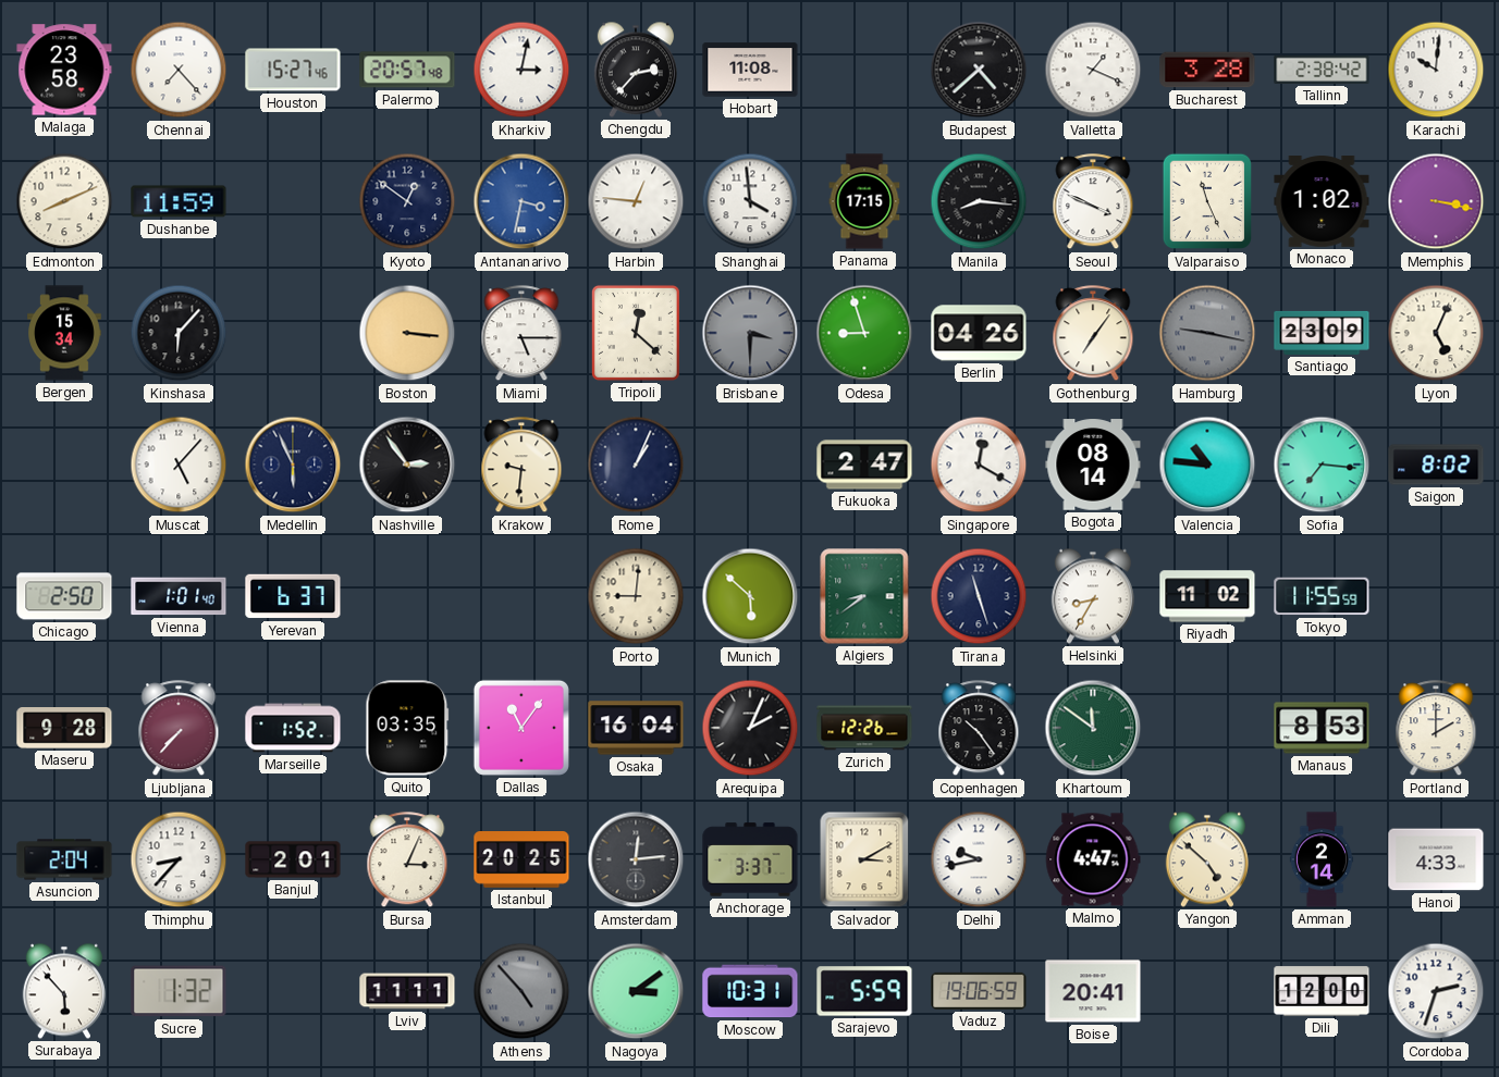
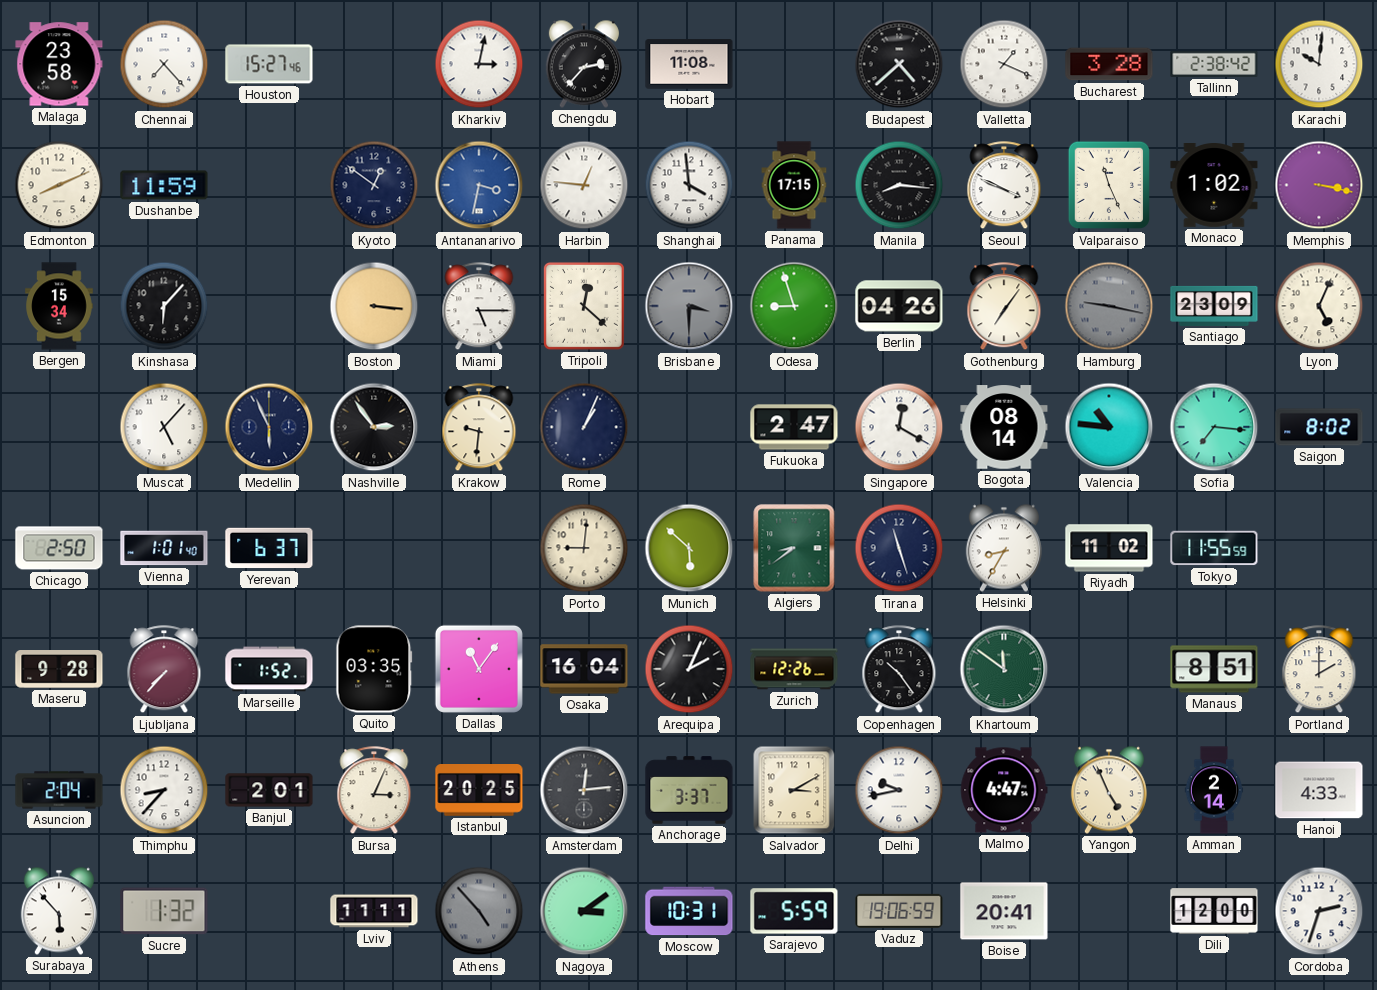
Palermo: 20:57 -> none (407, 70)
Manaus: 8:53 -> 8:51 (1214, 669)
Yangon: 4:52 -> 4:56 (1109, 790)
